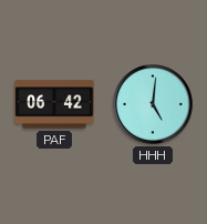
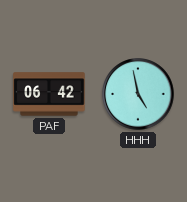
HHH: 5:01 -> 4:58 (138, 94)
